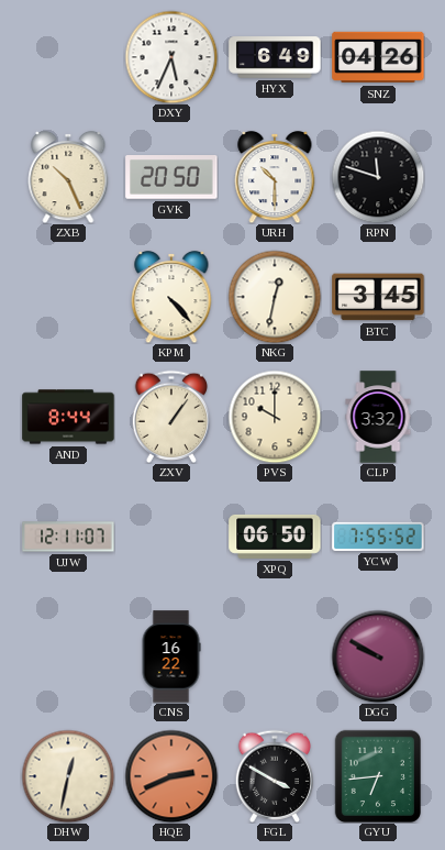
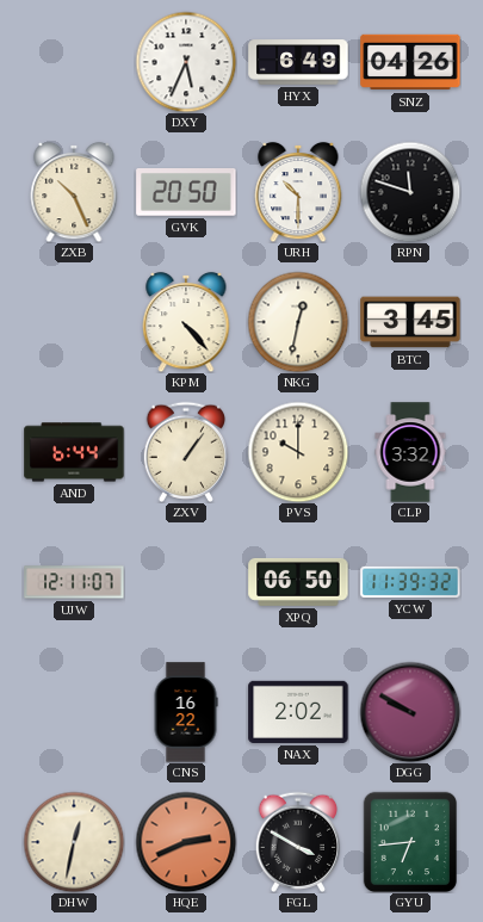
AND: 8:44 -> 6:44 (74, 452)
YCW: 7:55 -> 11:39 (410, 582)
NAX: none -> 2:02 (298, 712)
